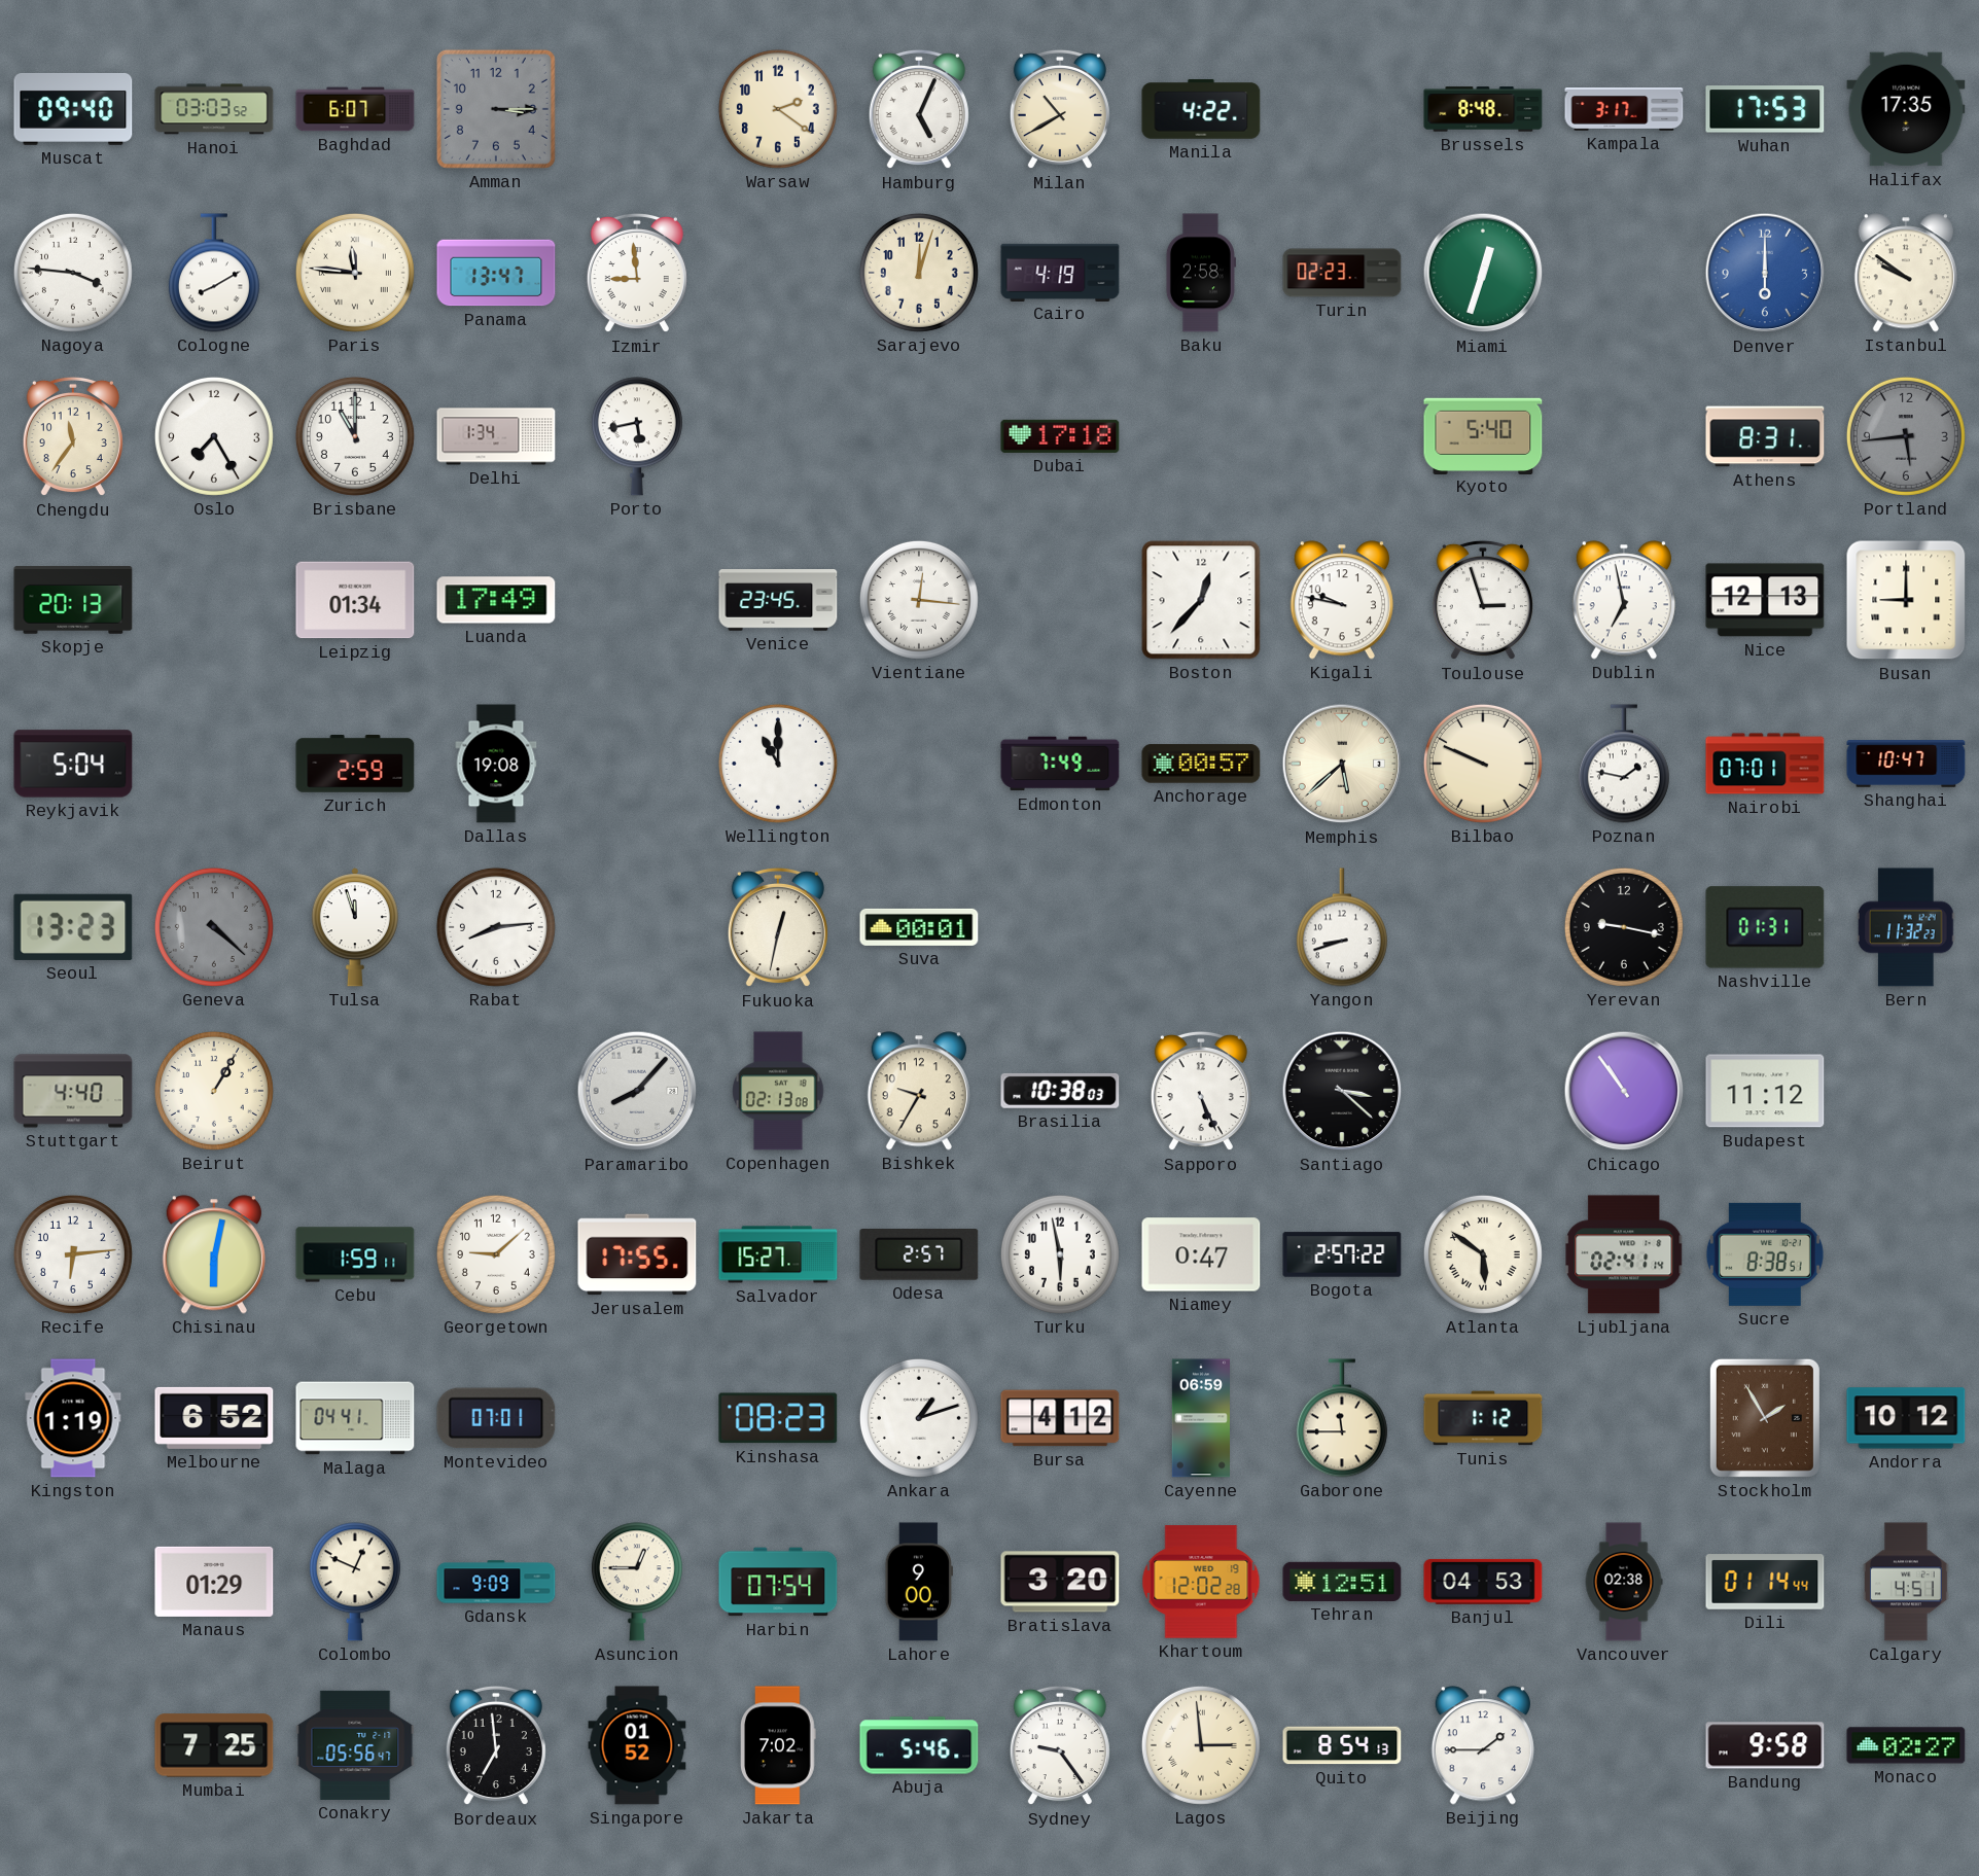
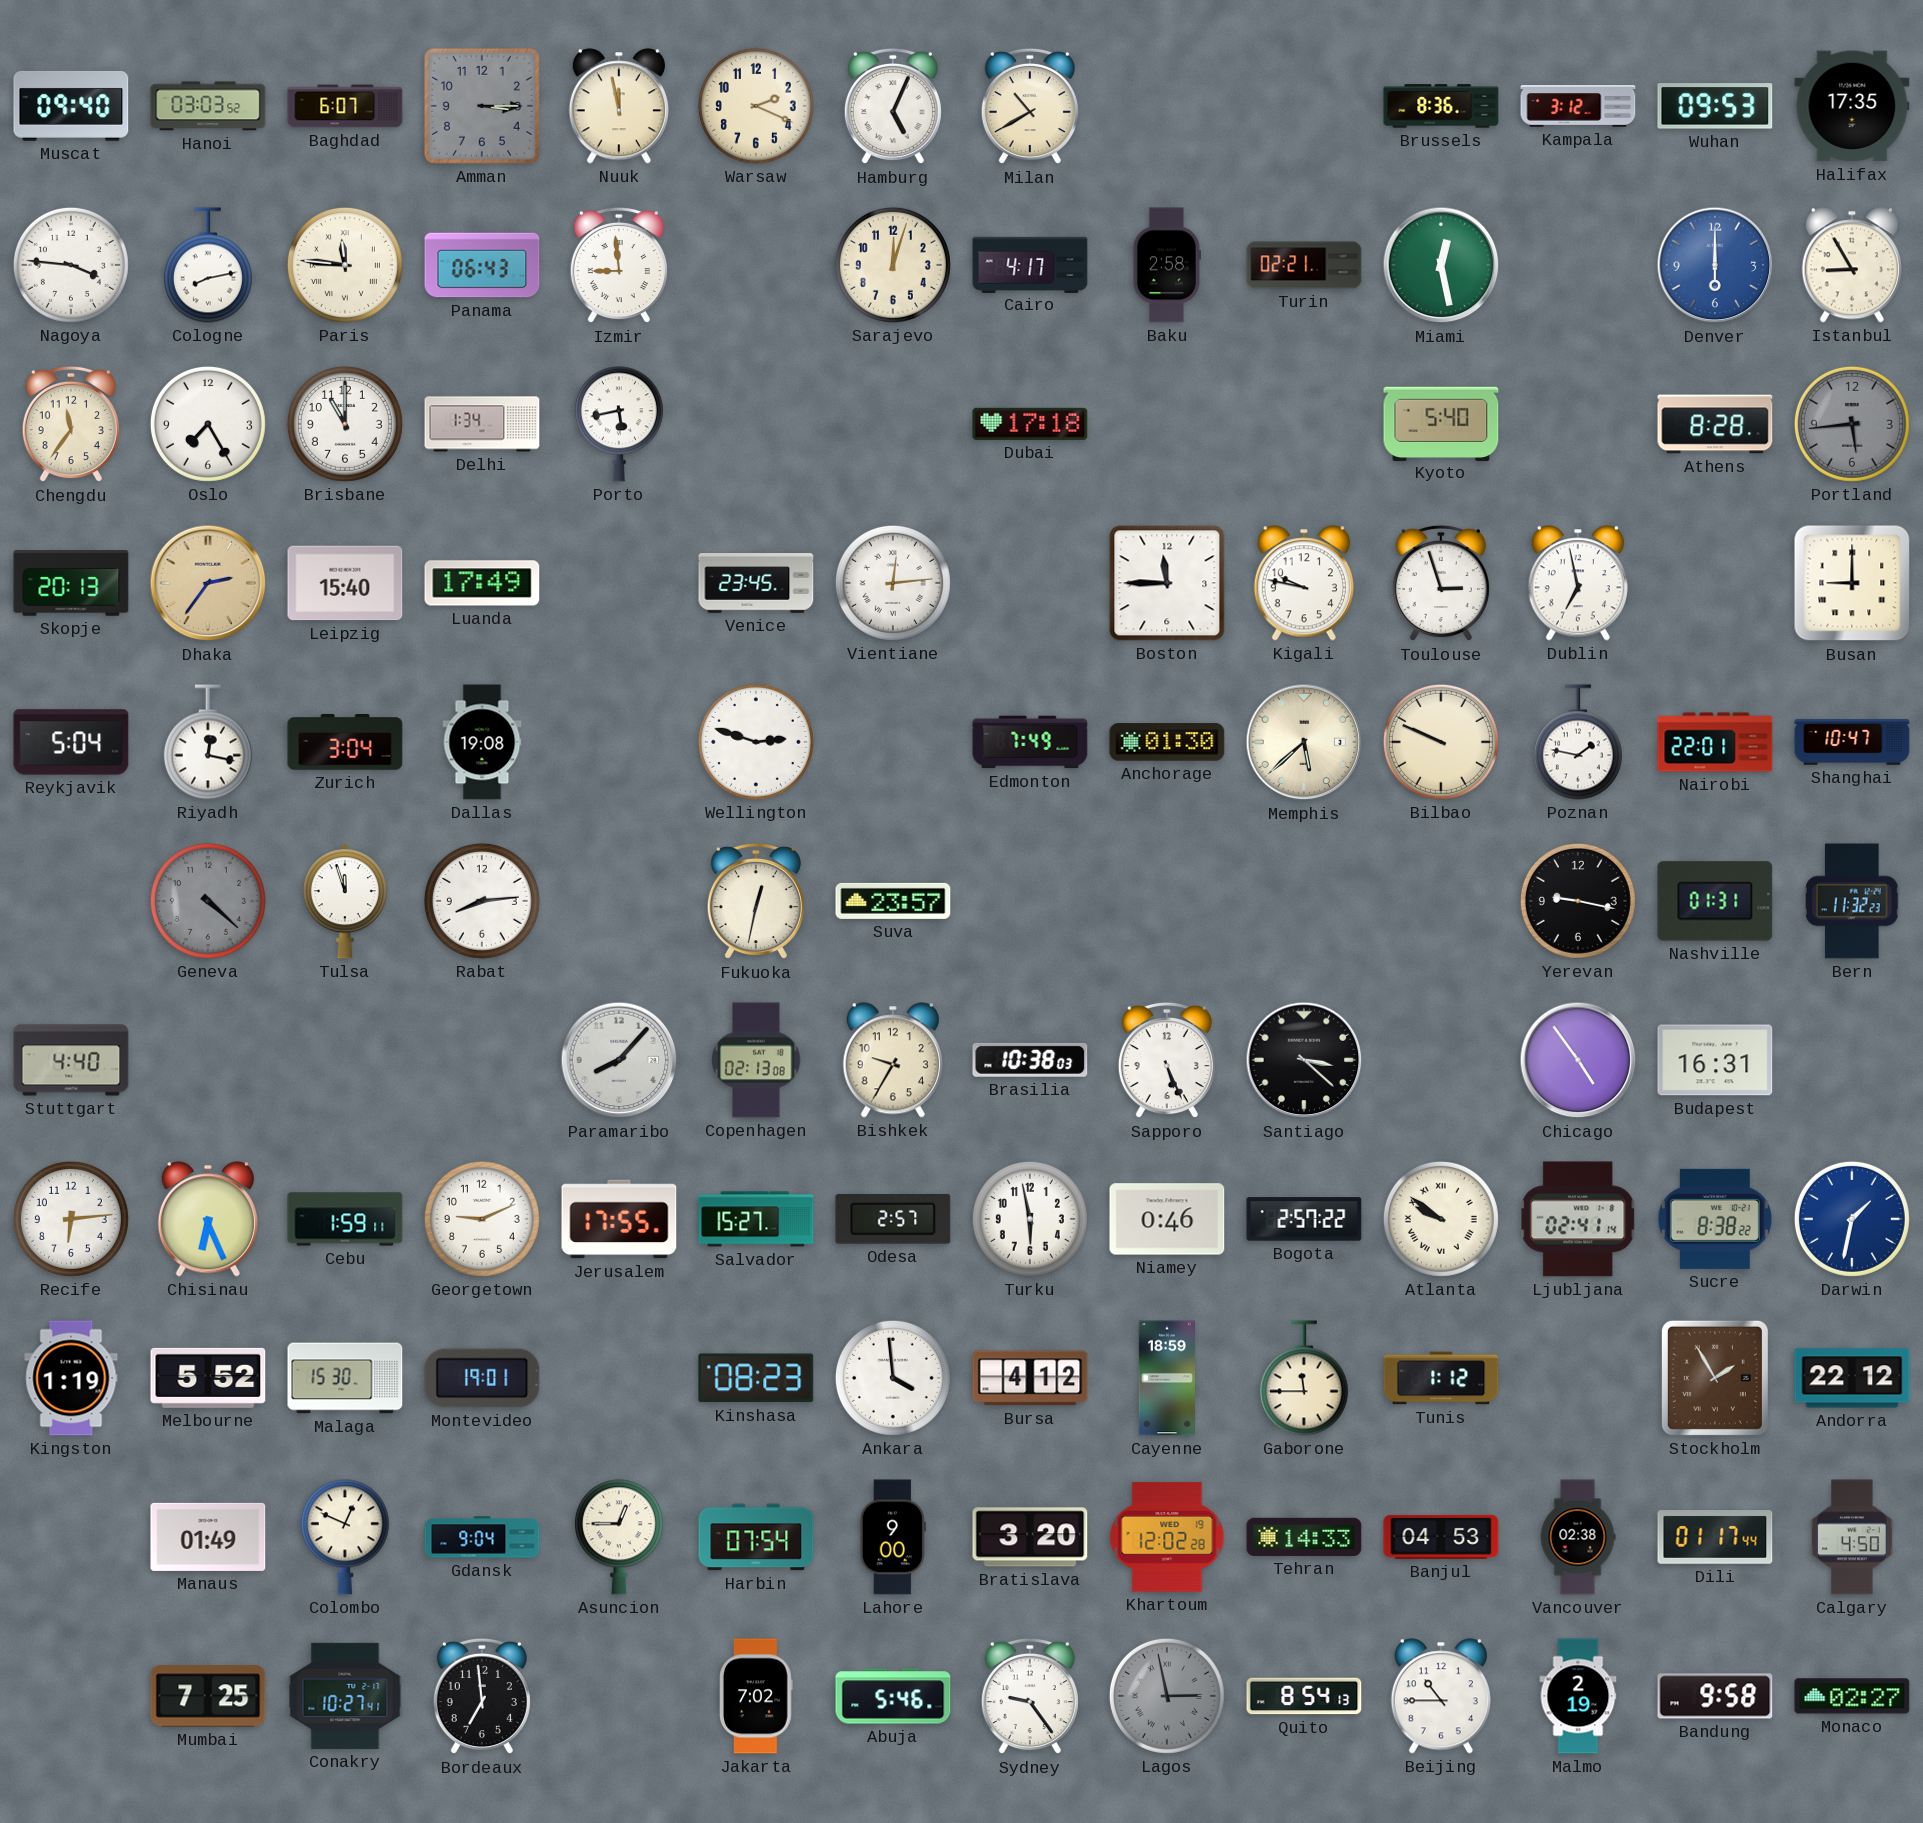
Nuuk: none -> 11:58 (619, 106)
Warsaw: 2:21 -> 2:19 (756, 106)
Manila: 4:22 -> none (1201, 110)
Brussels: 8:48 -> 8:36 (1441, 106)
Kampala: 3:17 -> 3:12 (1578, 107)
Wuhan: 17:53 -> 09:53 (1715, 106)
Cologne: 8:10 -> 8:13 (208, 265)
Panama: 13:47 -> 06:43 (482, 265)
Cairo: 4:19 -> 4:17 (1030, 264)
Turin: 02:23 -> 02:21 (1304, 265)
Miami: 12:33 -> 12:28 (1441, 265)
Istanbul: 9:51 -> 8:55 (1852, 265)
Athens: 8:31 -> 8:28 (1715, 424)
Dhaka: none -> 2:36 (208, 583)
Leipzig: 01:34 -> 15:40 (345, 583)
Vientiane: 12:16 -> 12:14 (893, 583)
Boston: 12:37 -> 11:45 (1167, 583)
Nice: 12:13 -> none (1765, 600)
Riyadh: none -> 12:17 (208, 742)
Zurich: 2:59 -> 3:04 (345, 743)
Wellington: 11:00 -> 2:48 (756, 742)
Anchorage: 00:57 -> 01:30 (1167, 742)
Nairobi: 07:01 -> 22:01 (1715, 742)
Seoul: 13:23 -> none (73, 927)
Suva: 00:01 -> 23:57 (893, 901)
Yangon: 8:42 -> none (1342, 927)
Beirut: 1:05 -> none (214, 1091)
Chicago: 10:54 -> 4:54 (1578, 1060)
Budapest: 11:12 -> 16:31 (1715, 1060)
Chisinau: 6:02 -> 6:26 (208, 1219)
Georgetown: 9:08 -> 9:11 (482, 1219)
Niamey: 0:47 -> 0:46 (1167, 1219)
Atlanta: 5:51 -> 9:51 (1441, 1219)
Sucre: 8:38:51 -> 8:38:22 (1715, 1219)
Darwin: none -> 1:32 (1852, 1219)
Melbourne: 6:52 -> 5:52 (208, 1378)
Malaga: 04:41 -> 15:30 (345, 1378)
Montevideo: 07:01 -> 19:01 (482, 1378)
Ankara: 1:12 -> 3:59 (893, 1378)
Cayenne: 06:59 -> 18:59 (1166, 1378)
Andorra: 10:12 -> 22:12 (1852, 1378)
Manaus: 01:29 -> 01:49 (208, 1537)
Gdansk: 9:09 -> 9:04 (482, 1537)
Tehran: 12:51 -> 14:33 (1304, 1537)
Dili: 01:14 -> 01:17 (1715, 1537)
Calgary: 4:51 -> 4:50 (1852, 1537)
Conakry: 05:56 -> 10:27 (345, 1696)
Singapore: 01:52 -> none (637, 1745)
Lagos: 2:59 -> 2:58 (1167, 1696)
Lagos dial: cream -> grey (1167, 1696)
Beijing: 1:45 -> 10:45 (1441, 1696)
Malmo: none -> 2:19 (1578, 1696)
